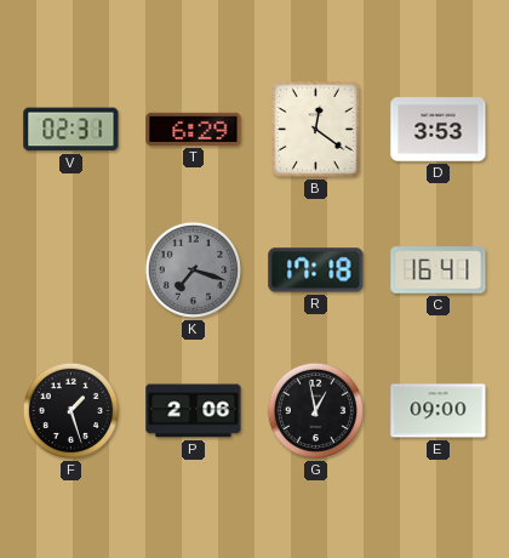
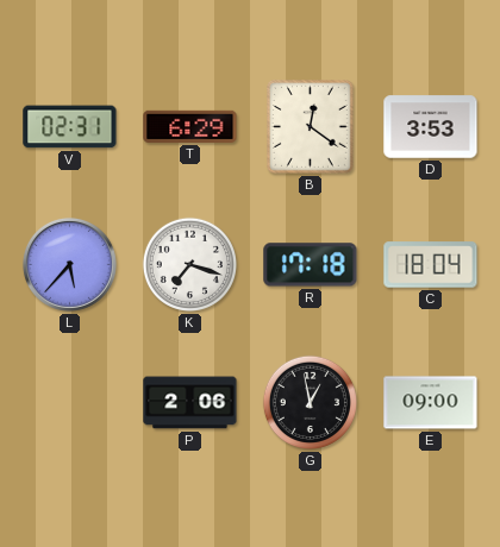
L: none -> 5:37 (69, 264)
K dial: grey -> white (189, 264)
C: 16:41 -> 18:04 (431, 265)
F: 1:27 -> none (70, 410)
